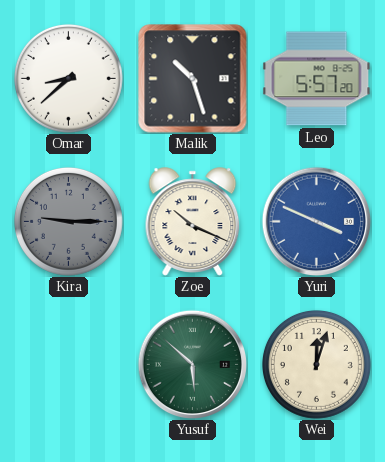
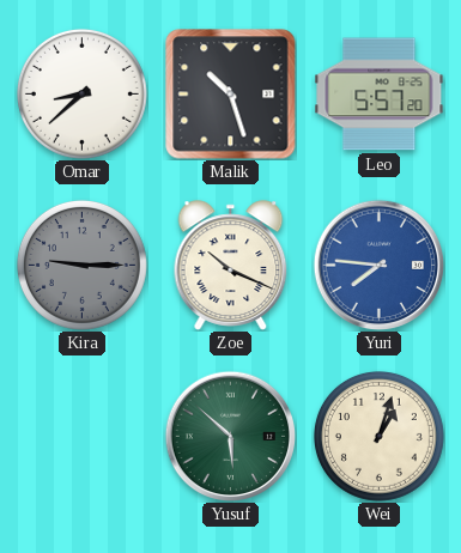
Yuri: 3:49 -> 7:46 (378, 265)
Wei: 12:03 -> 1:03 (378, 436)
